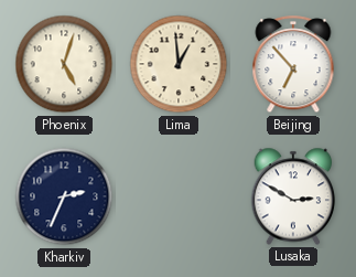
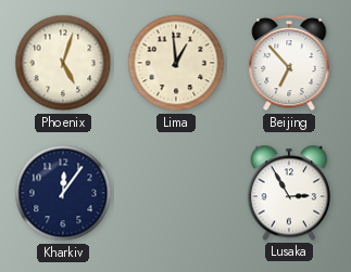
Kharkiv: 2:34 -> 12:06 (63, 193)
Lusaka: 2:50 -> 2:55 (289, 193)
